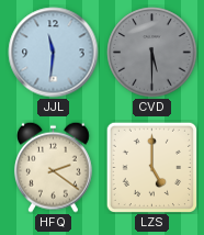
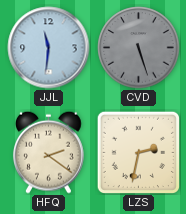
CVD: 5:30 -> 5:27 (139, 48)
LZS: 5:00 -> 2:32 (138, 152)
